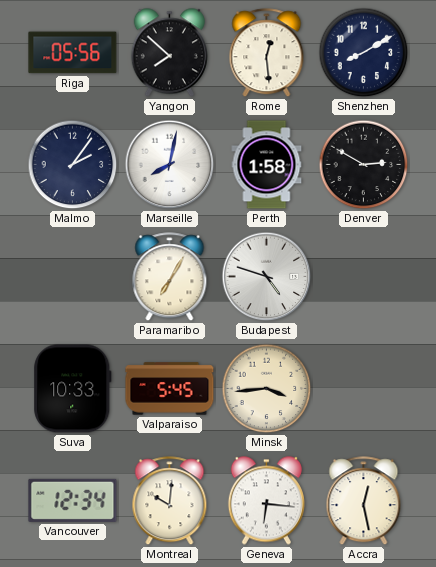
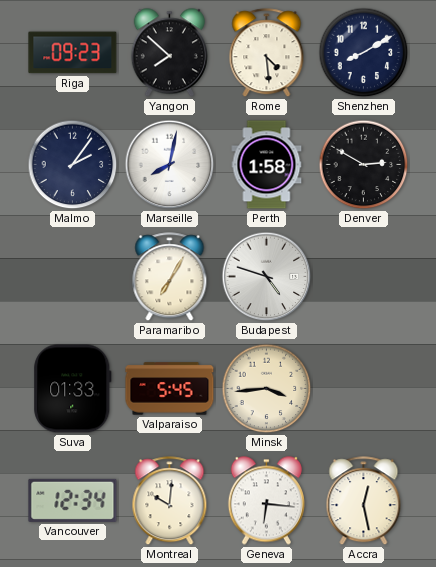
Riga: 05:56 -> 09:23 (73, 53)
Rome: 12:29 -> 4:29 (267, 53)
Suva: 10:33 -> 01:33 (73, 389)
